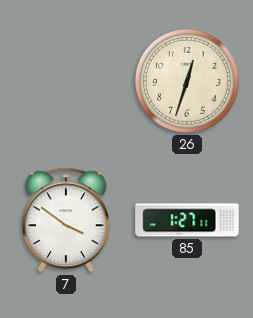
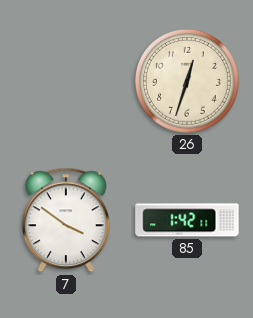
85: 1:27 -> 1:42 (187, 220)
